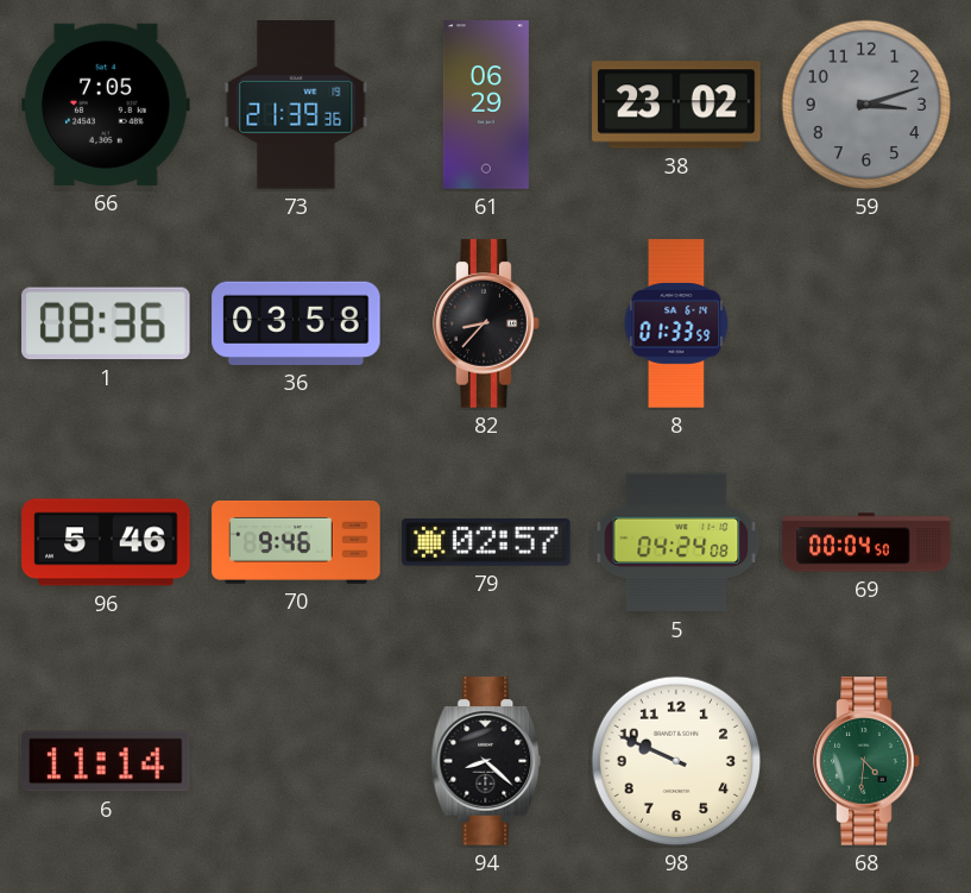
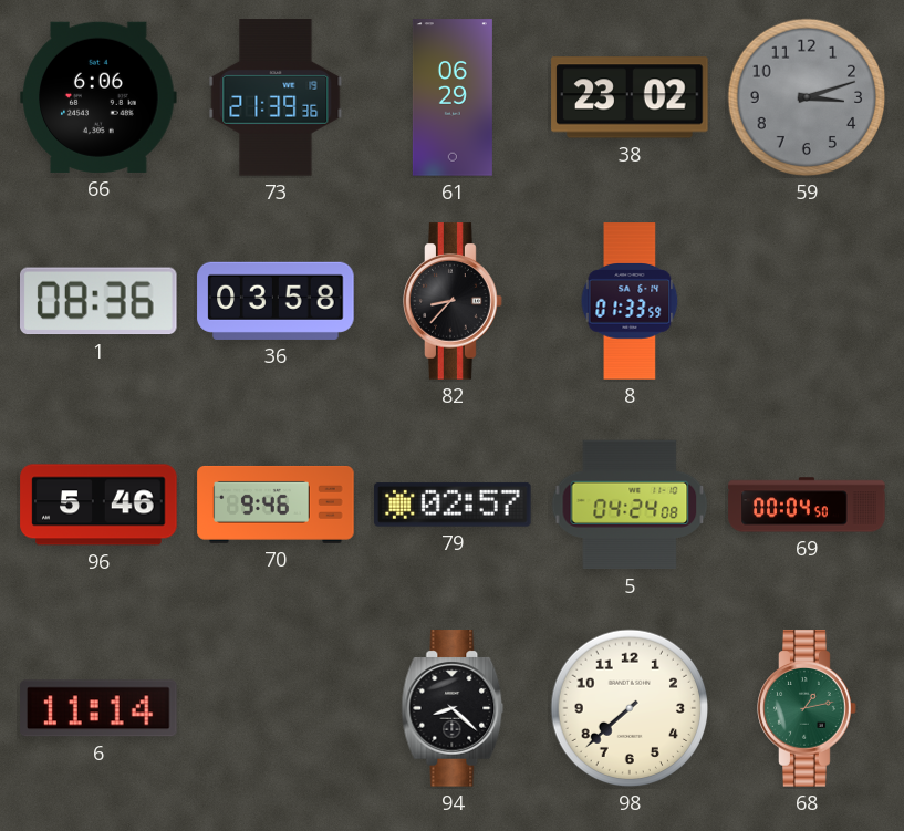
66: 7:05 -> 6:06 (98, 97)
98: 9:49 -> 7:38 (630, 708)
68: 4:31 -> 1:13 (807, 708)
